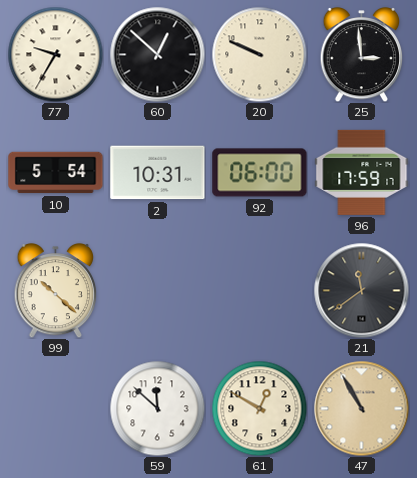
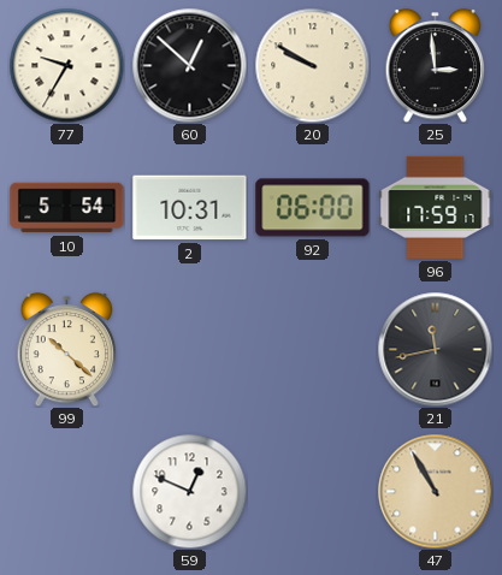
20: 9:49 -> 9:50 (312, 65)
21: 11:39 -> 11:43 (435, 349)
59: 11:52 -> 12:49 (189, 491)
61: 12:50 -> none (259, 408)
